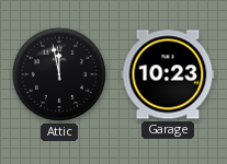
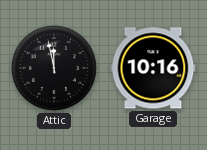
Garage: 10:23 -> 10:16 (153, 68)
